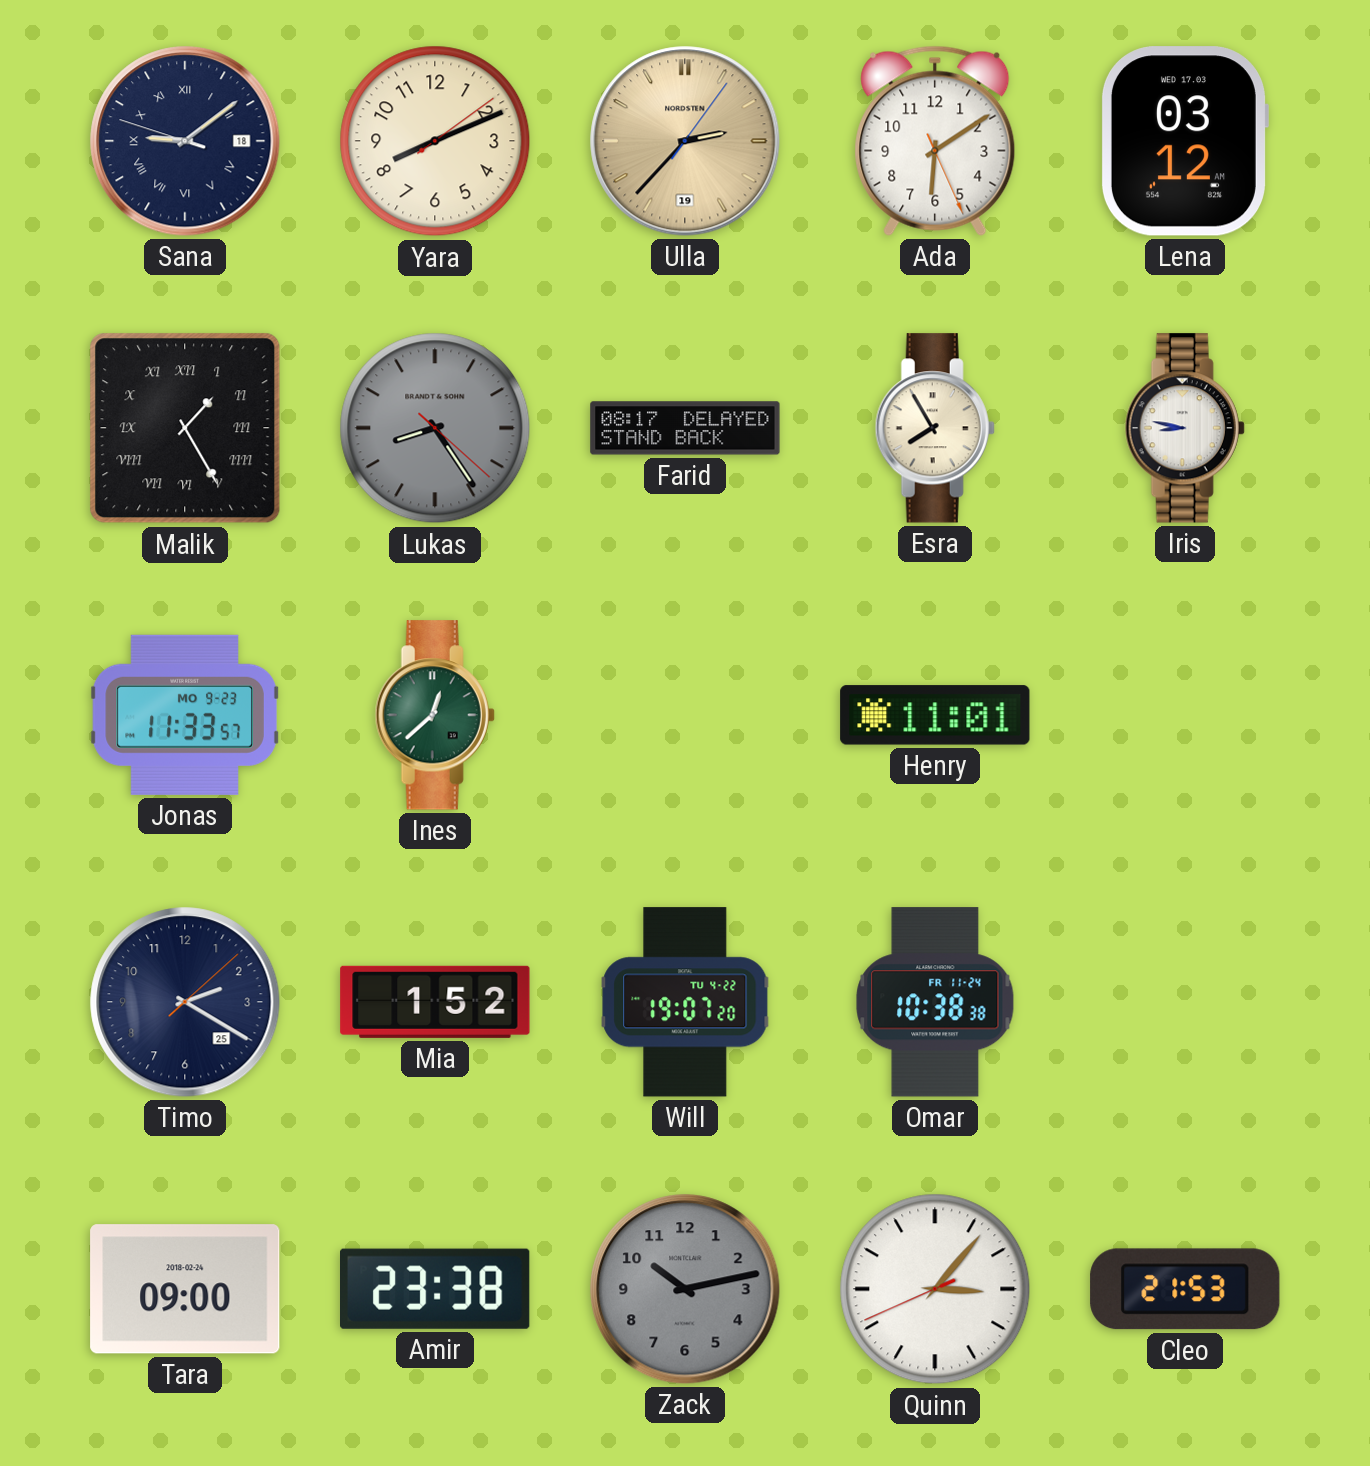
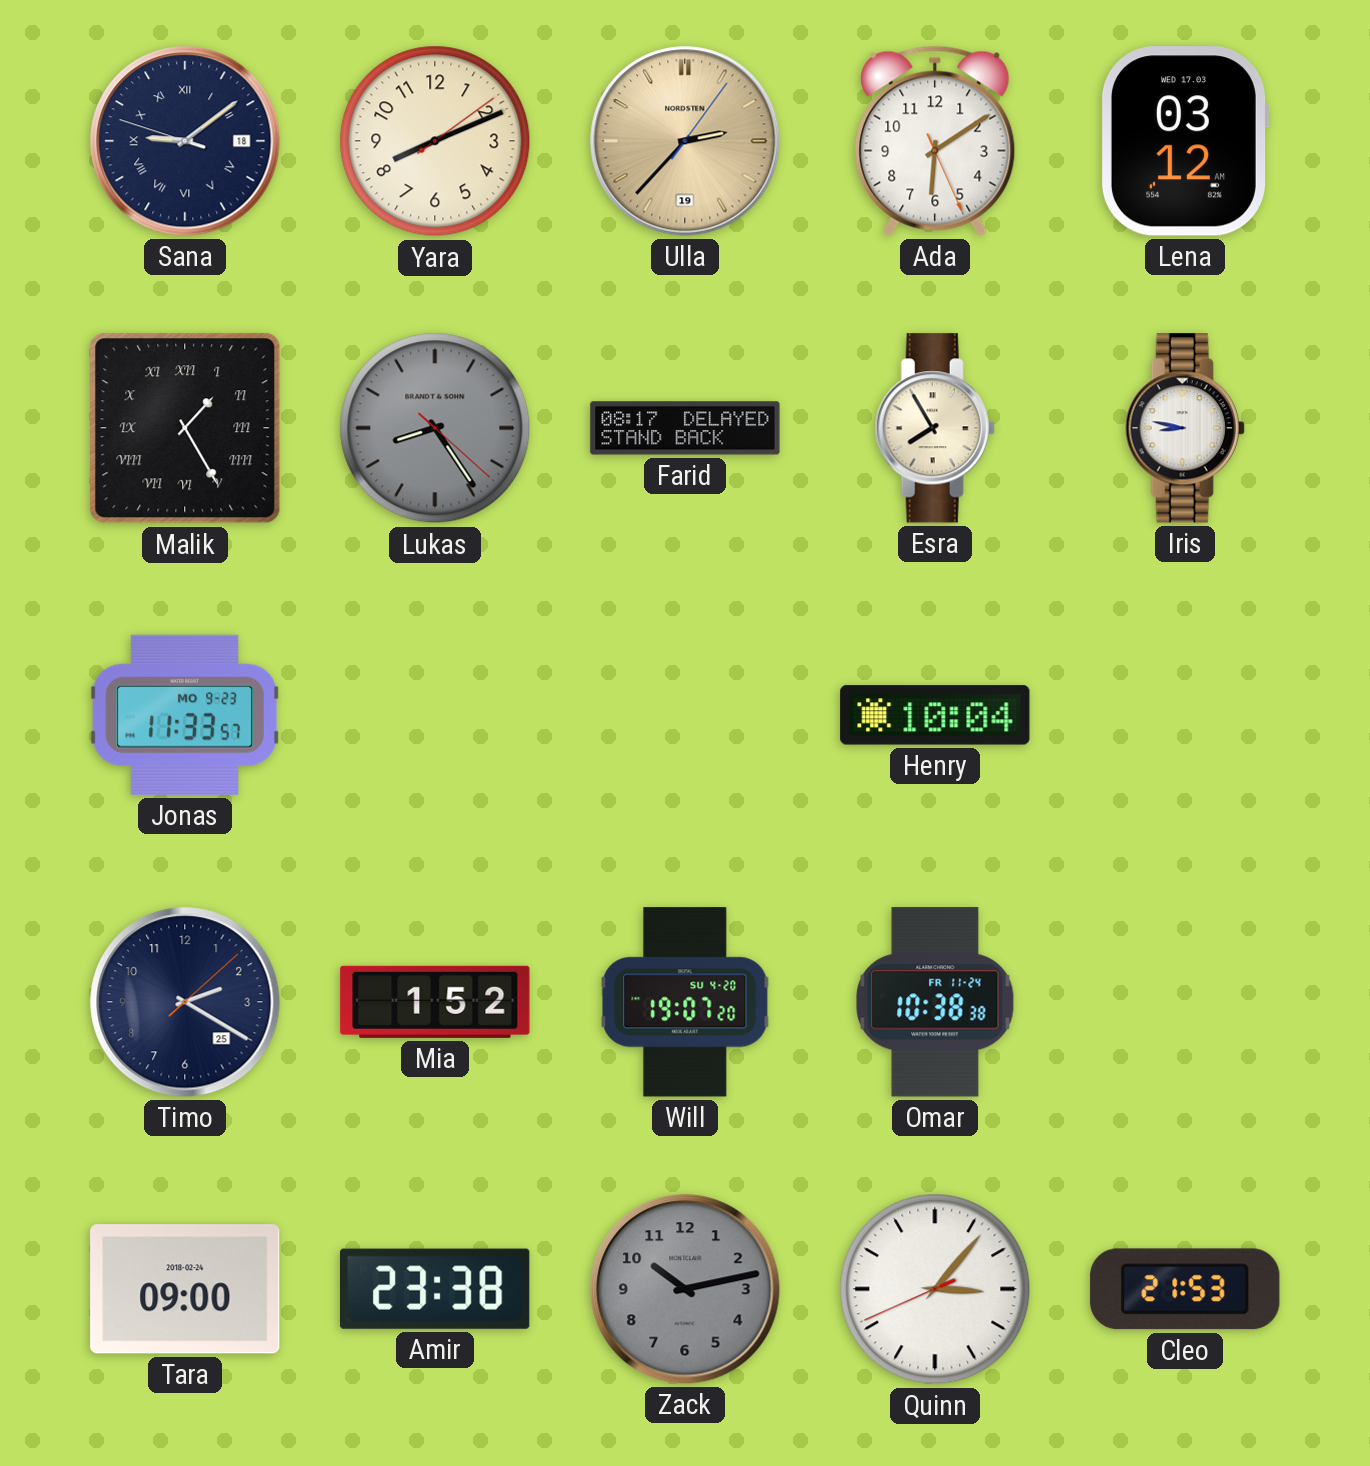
Ines: 12:38 -> none (435, 715)
Henry: 11:01 -> 10:04 (935, 715)
Will date: TU 4-22 -> SU 4-20 (685, 1002)
